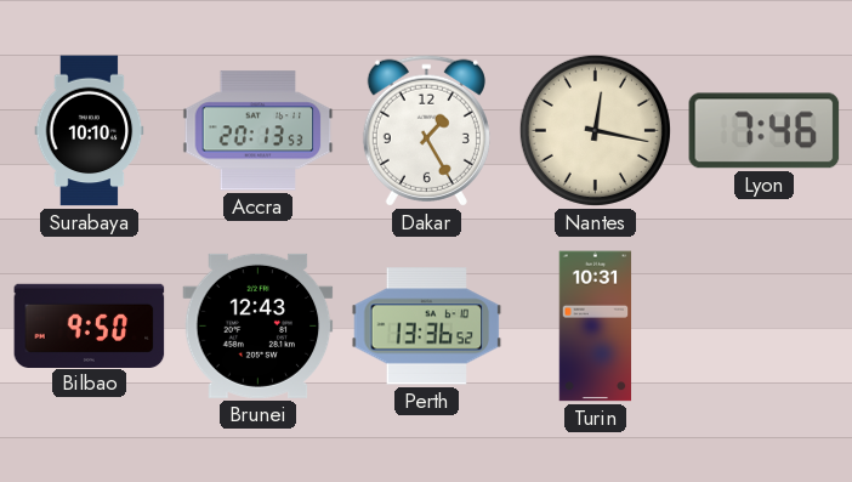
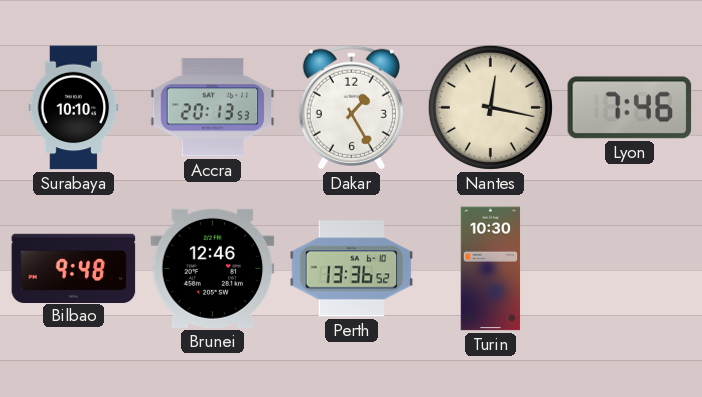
Bilbao: 9:50 -> 9:48 (74, 268)
Brunei: 12:43 -> 12:46 (213, 268)
Turin: 10:31 -> 10:30 (491, 269)
